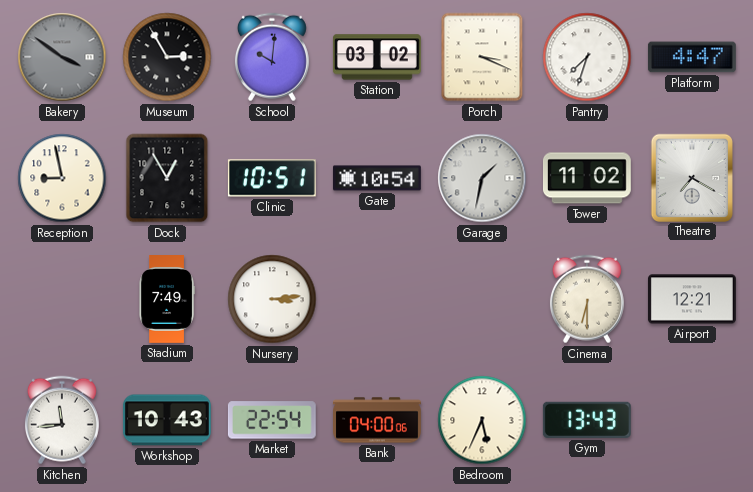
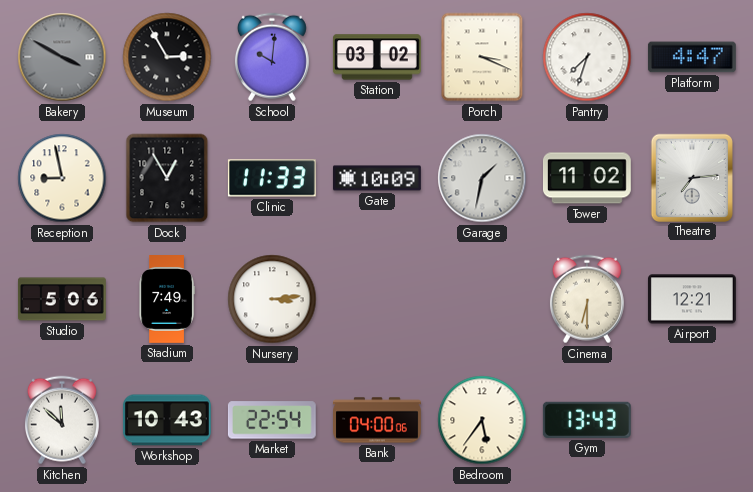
Bakery: 3:51 -> 3:50 (62, 57)
Clinic: 10:51 -> 11:33 (272, 178)
Gate: 10:54 -> 10:09 (377, 178)
Theatre: 7:20 -> 7:14 (691, 177)
Studio: none -> 5:06 (62, 299)
Kitchen: 11:44 -> 11:52 (62, 420)
Bedroom: 5:34 -> 5:36 (482, 420)
